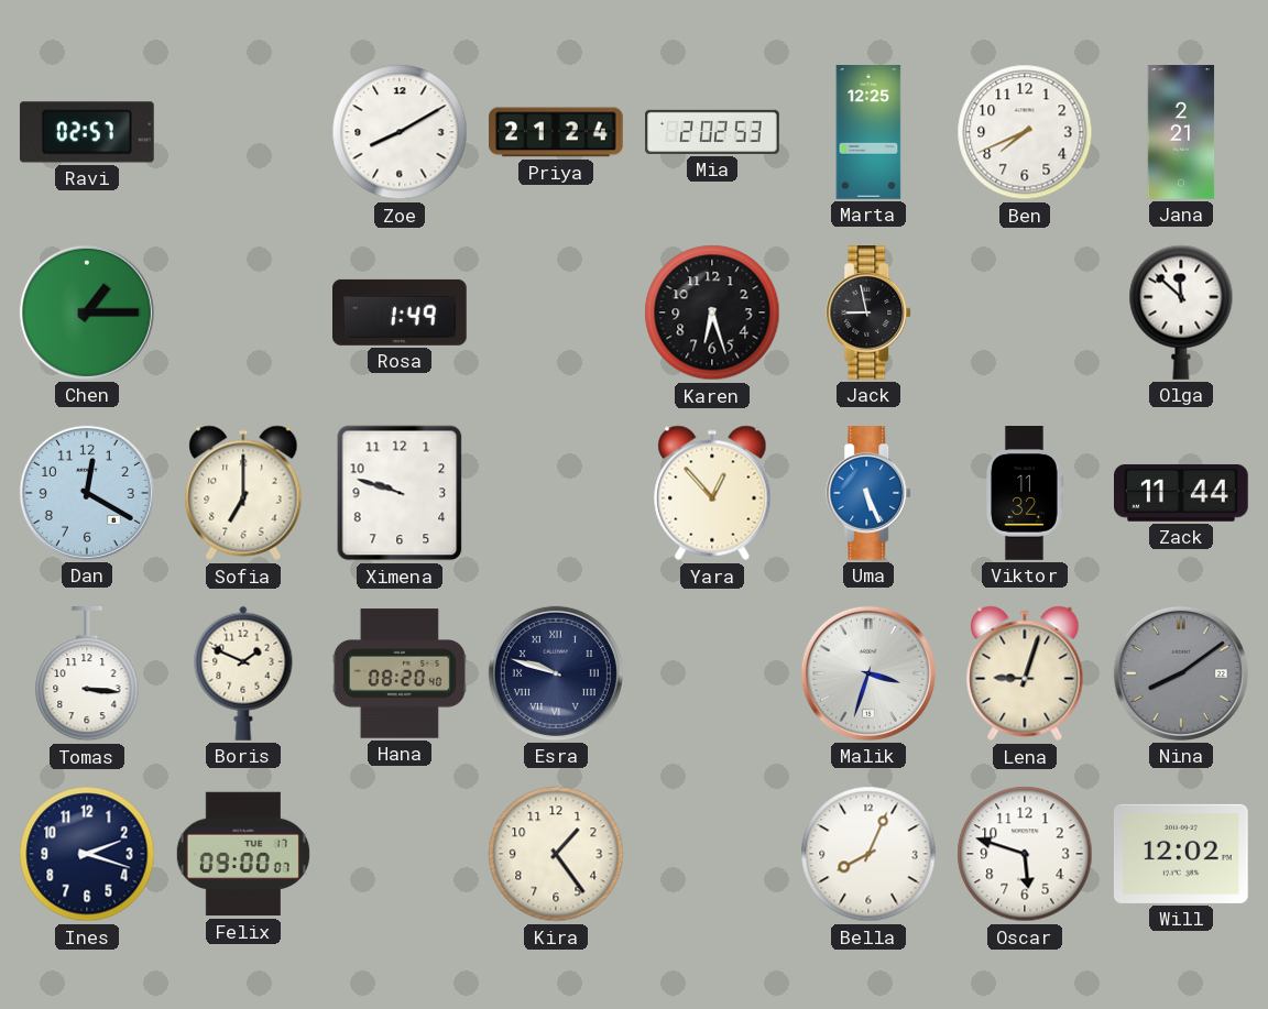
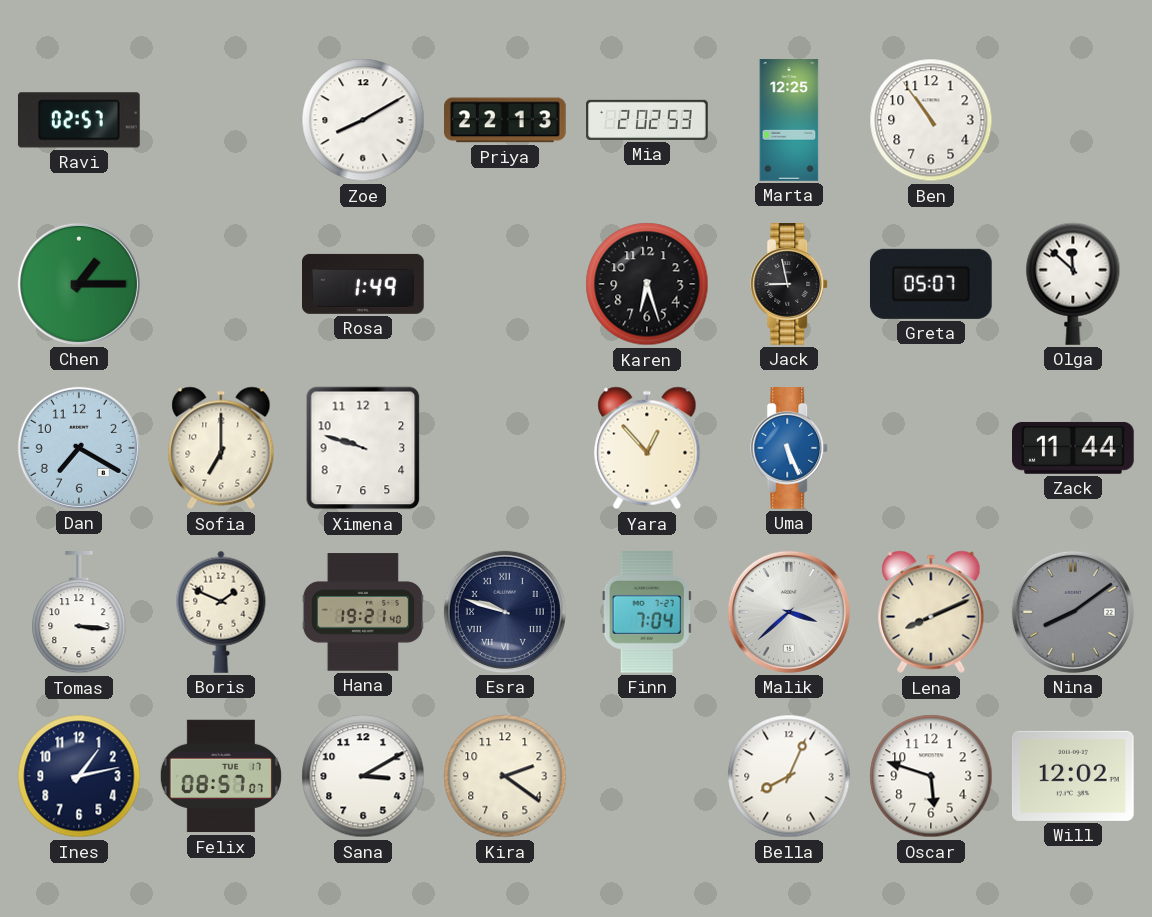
Priya: 21:24 -> 22:13 (506, 120)
Ben: 7:41 -> 10:54 (931, 120)
Jana: 2:21 -> none (1181, 132)
Greta: none -> 05:07 (931, 284)
Dan: 12:20 -> 7:20 (79, 448)
Viktor: 11:32 -> none (1025, 493)
Hana: 08:20 -> 19:21 (363, 612)
Finn: none -> 7:04 (647, 613)
Malik: 3:33 -> 3:38 (789, 612)
Lena: 9:03 -> 8:11 (931, 612)
Ines: 2:18 -> 1:13 (79, 776)
Felix: 09:00 -> 08:57 (221, 776)
Sana: none -> 3:10 (363, 776)
Kira: 1:24 -> 2:21 (505, 776)
